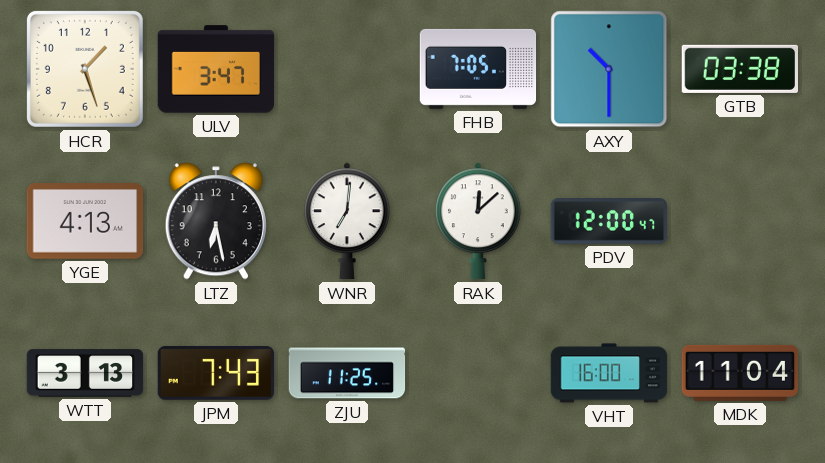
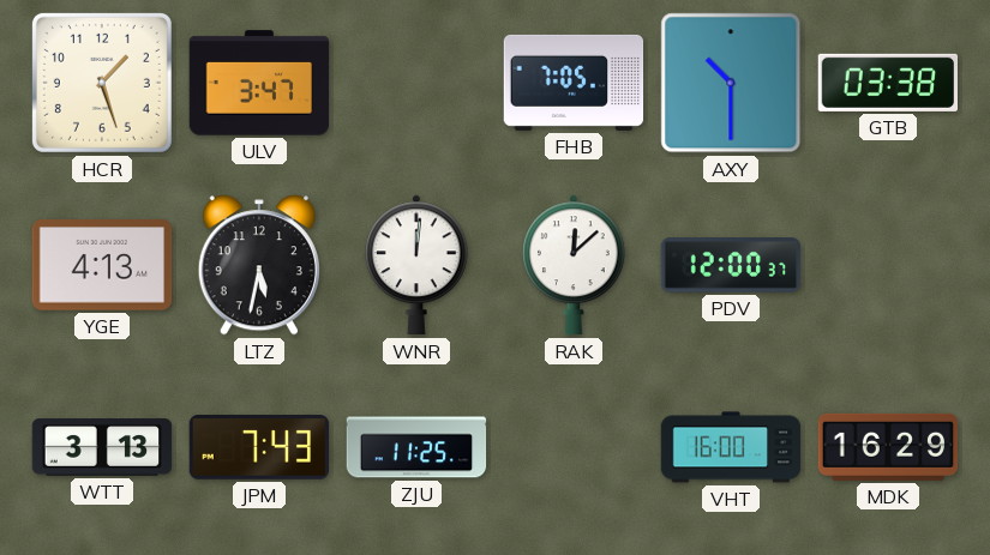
LTZ: 6:28 -> 5:32 (259, 265)
WNR: 7:01 -> 12:01 (418, 265)
PDV: 12:00:47 -> 12:00:37 (731, 266)
MDK: 11:04 -> 16:29 (888, 447)
